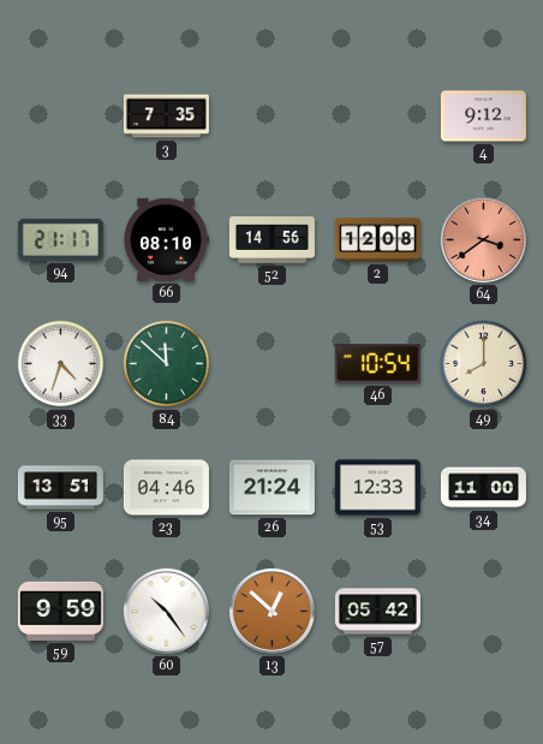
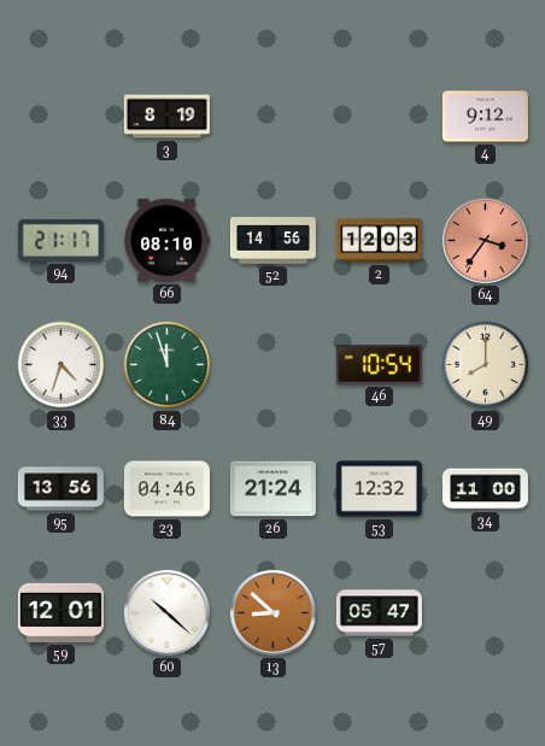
3: 7:35 -> 8:19 (166, 117)
2: 12:08 -> 12:03 (379, 241)
64: 3:39 -> 3:36 (485, 240)
84: 11:52 -> 11:57 (168, 365)
95: 13:51 -> 13:56 (60, 489)
53: 12:33 -> 12:32 (379, 489)
59: 9:59 -> 12:01 (60, 612)
60: 10:24 -> 10:22 (166, 612)
13: 12:52 -> 8:52 (272, 612)
57: 05:42 -> 05:47 (379, 613)
